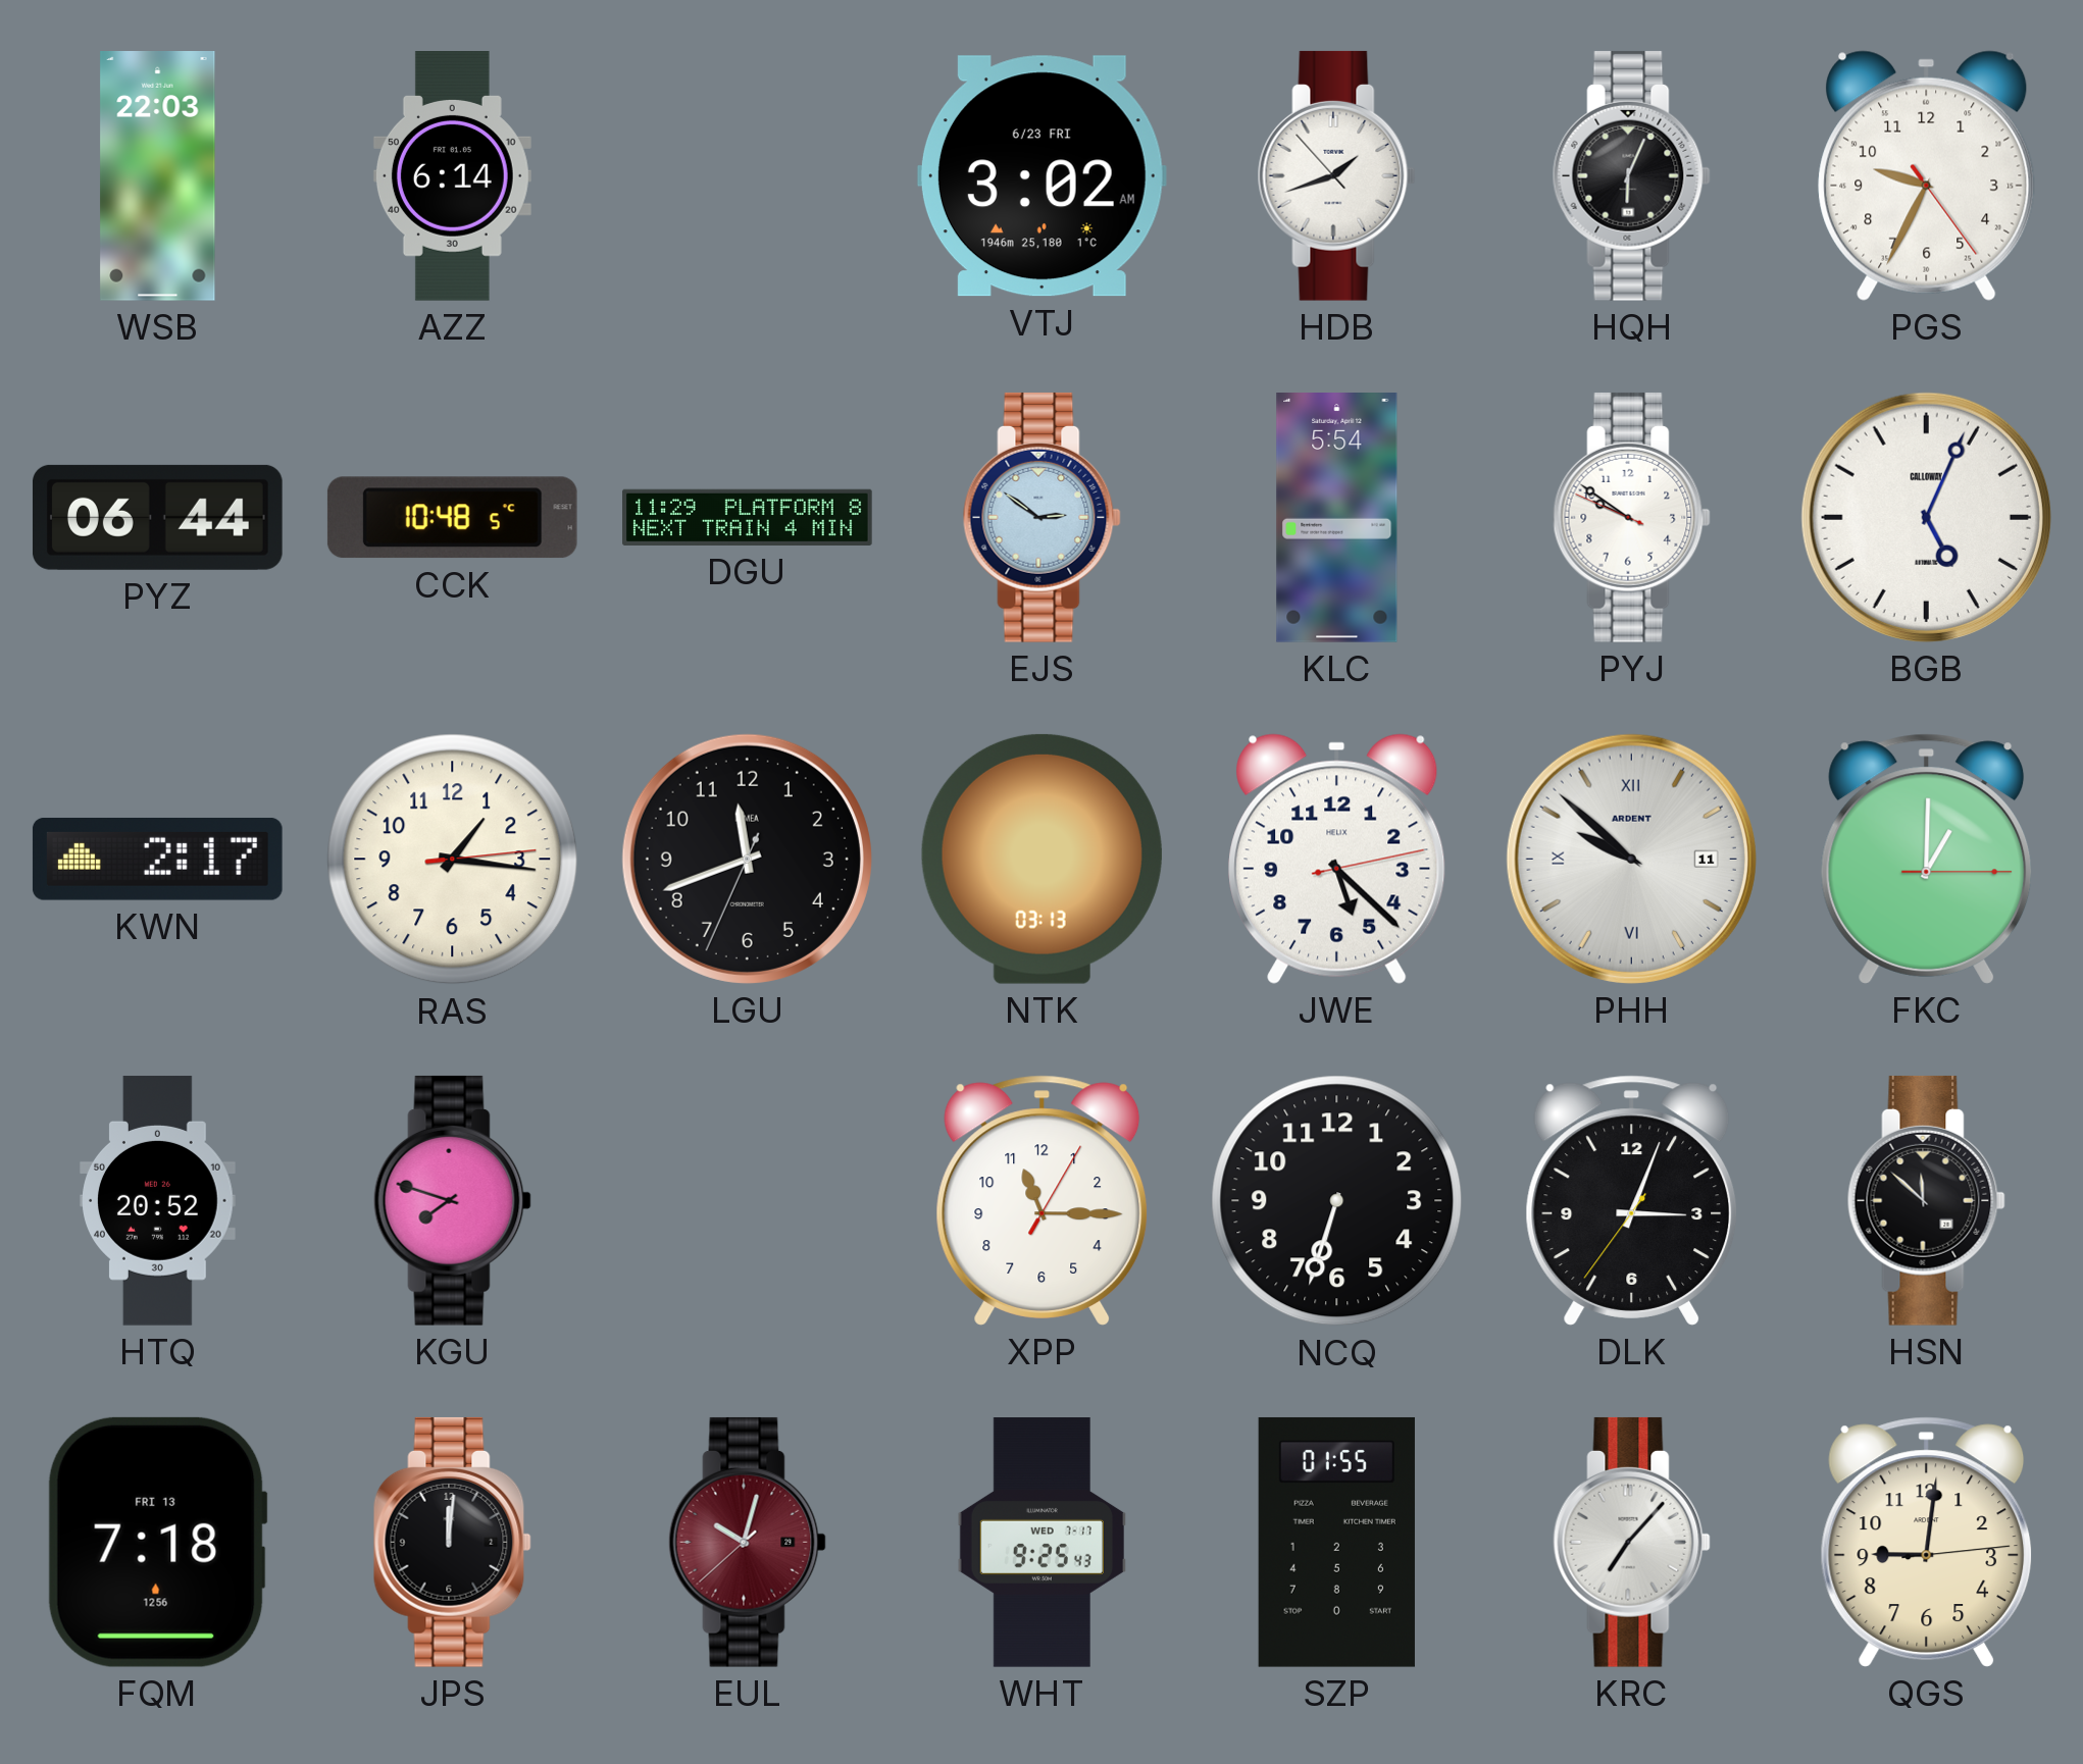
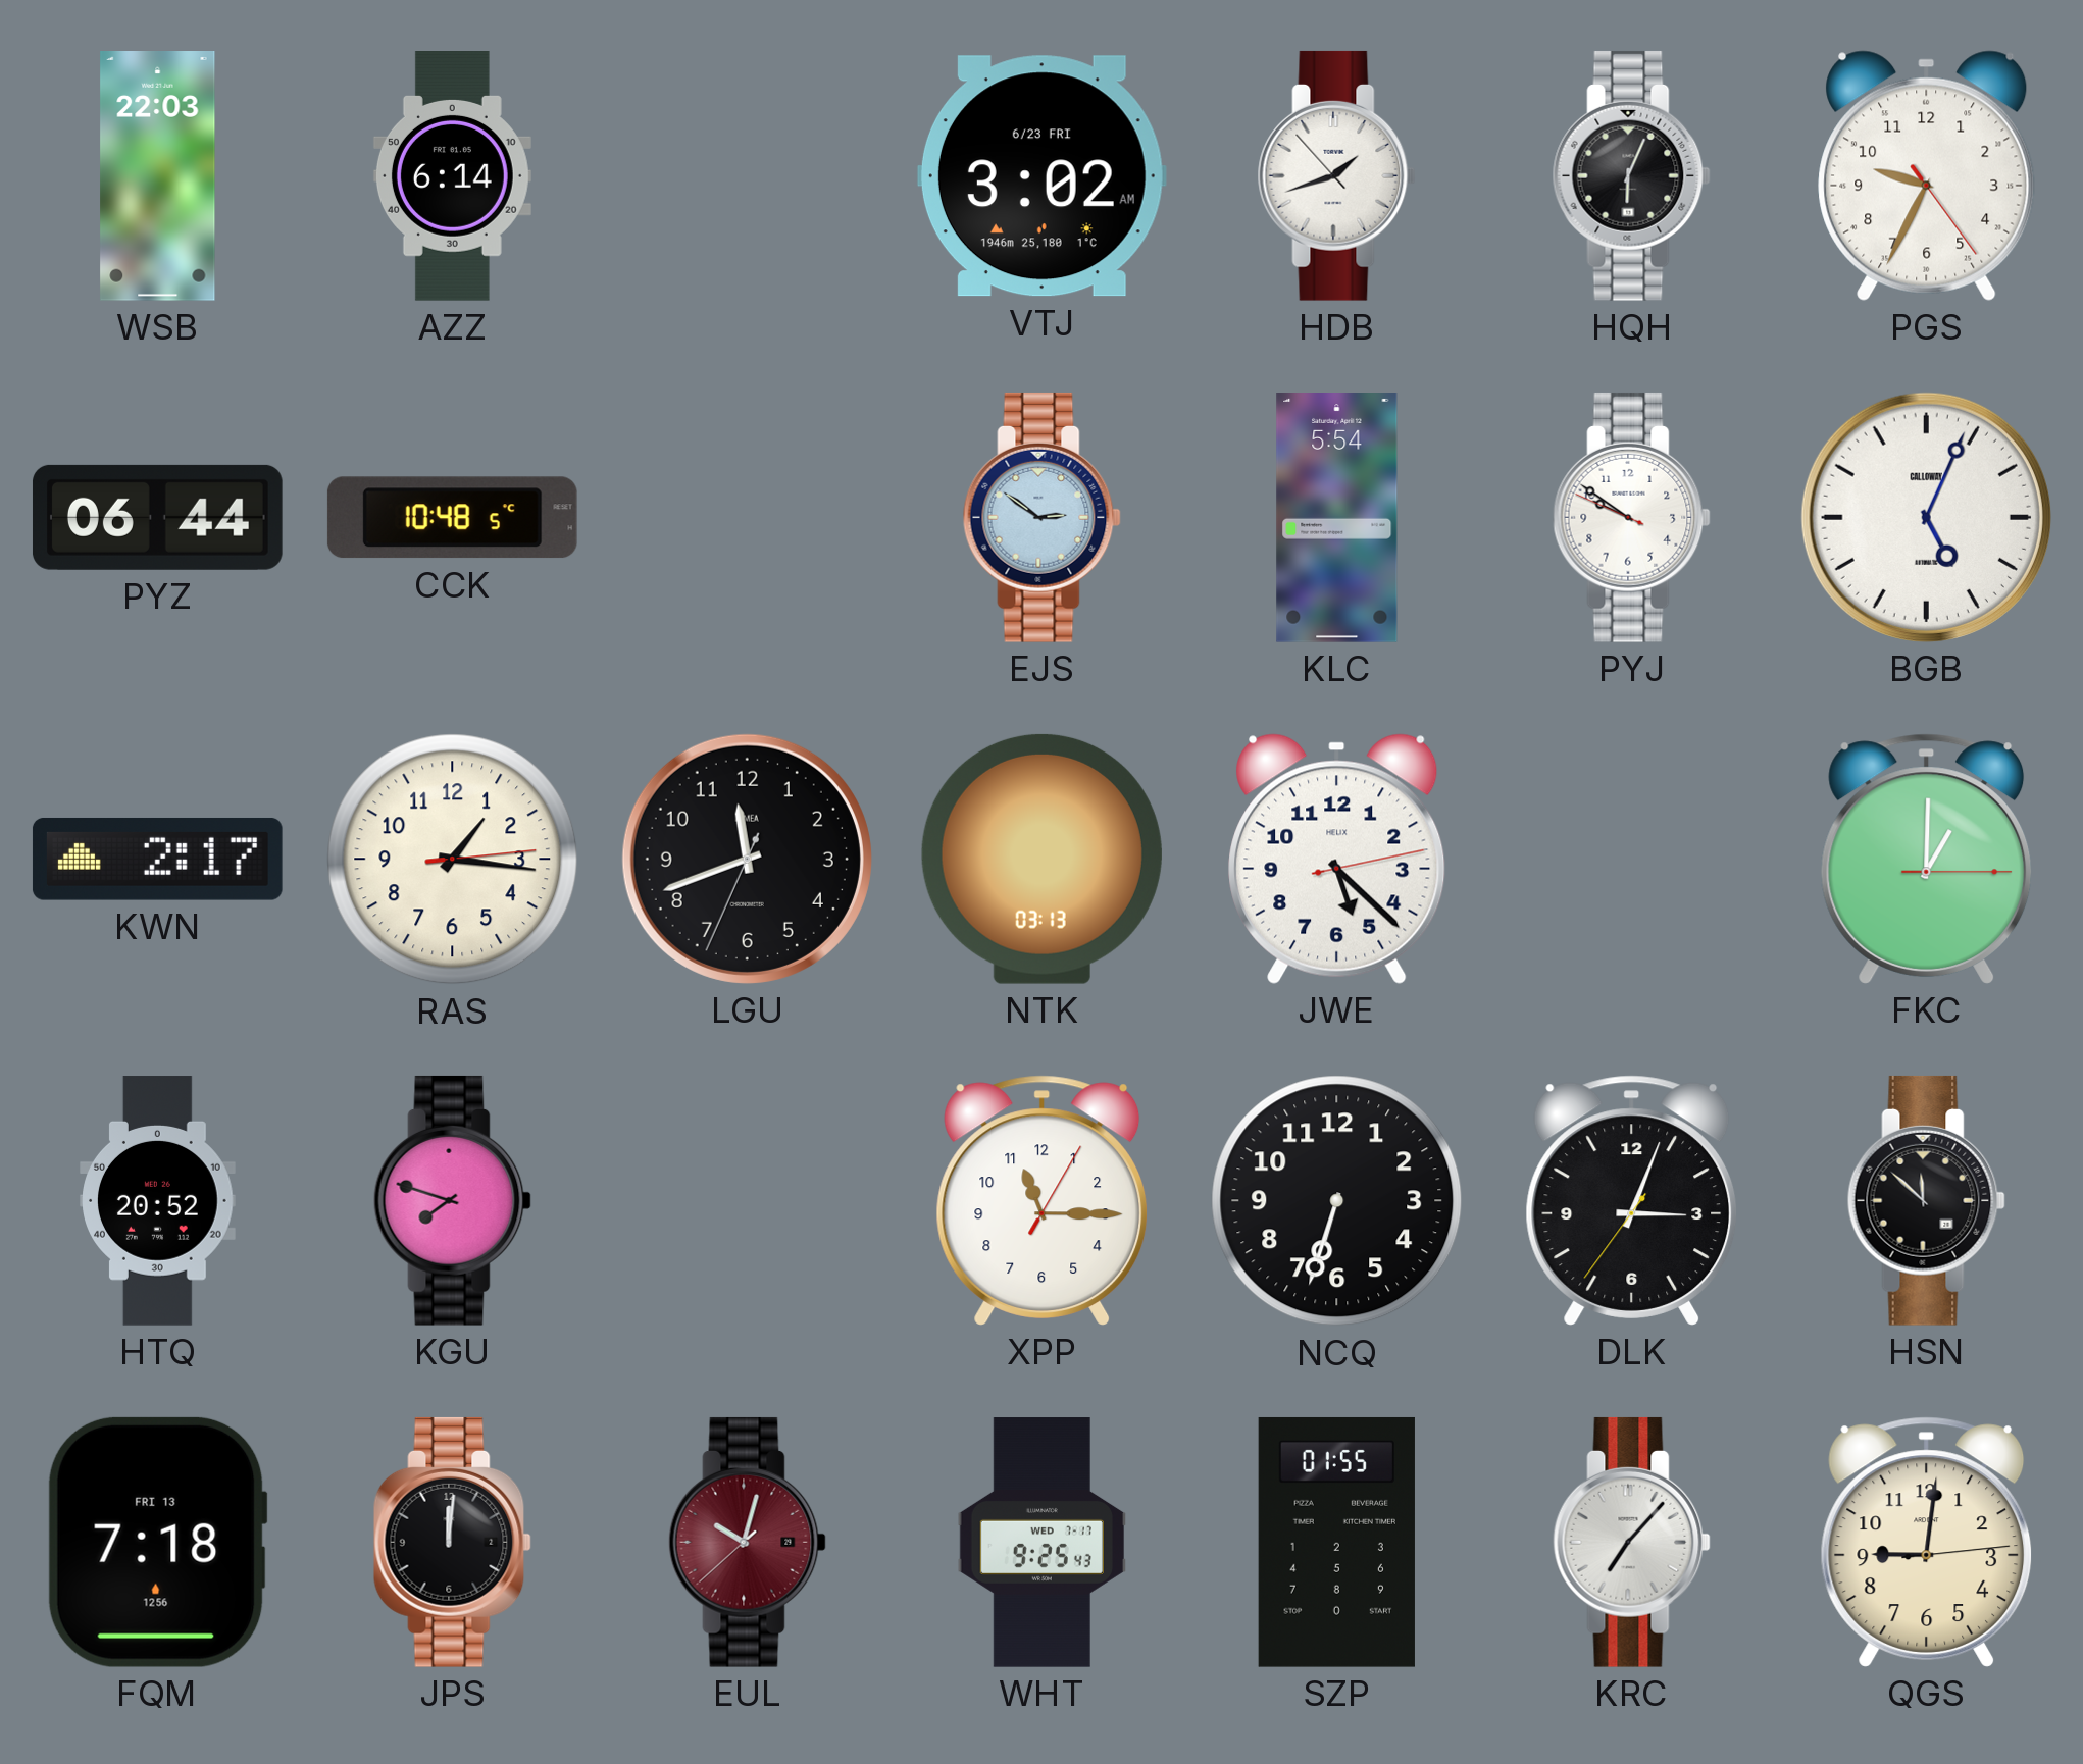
DGU: 11:29 -> none (748, 517)
PHH: 9:52 -> none (1631, 859)
